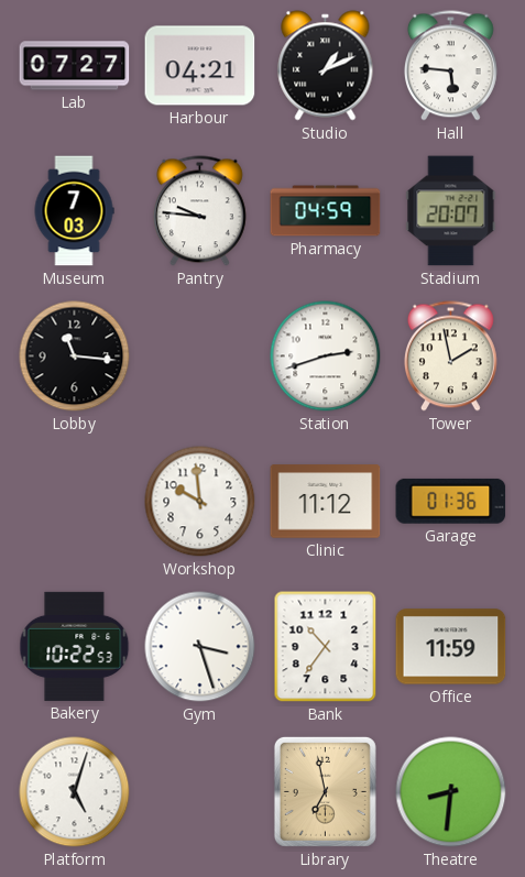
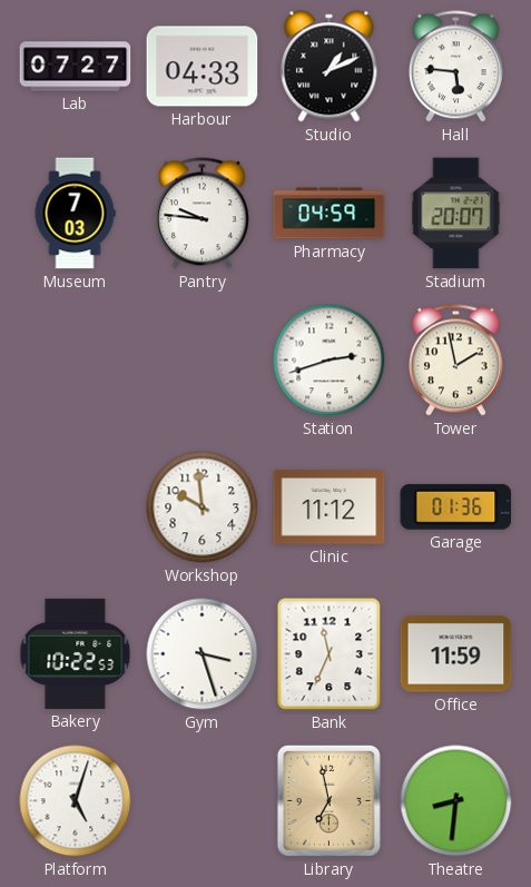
Harbour: 04:21 -> 04:33 (203, 67)
Lobby: 11:16 -> none (75, 357)
Bank: 10:36 -> 11:34 (330, 654)
